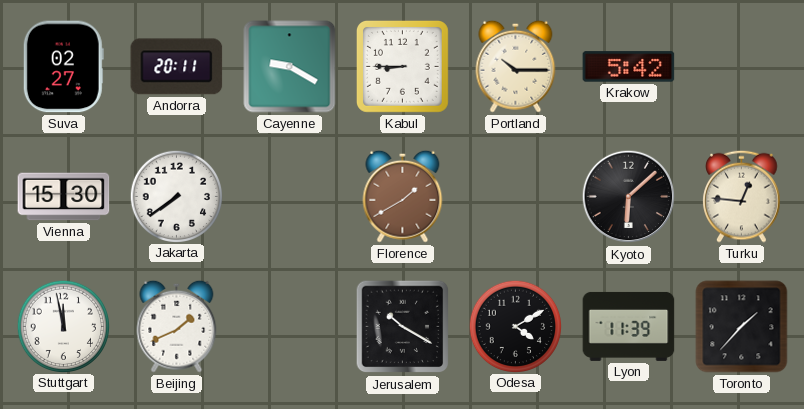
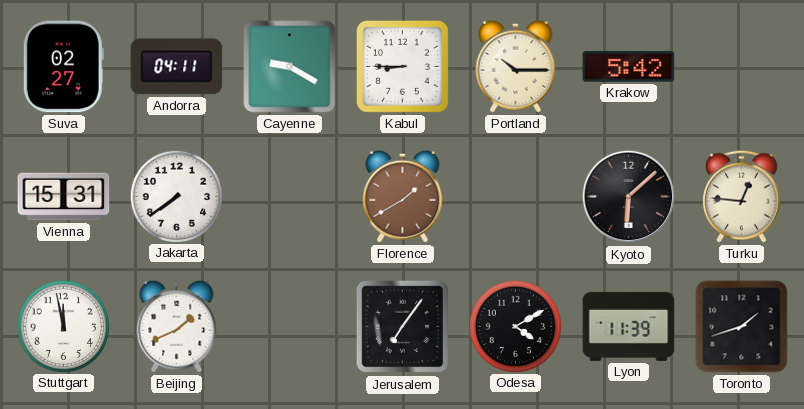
Andorra: 20:11 -> 04:11 (177, 67)
Vienna: 15:30 -> 15:31 (64, 197)
Jerusalem: 10:20 -> 7:06 (403, 327)
Toronto: 1:37 -> 1:42 (742, 327)
